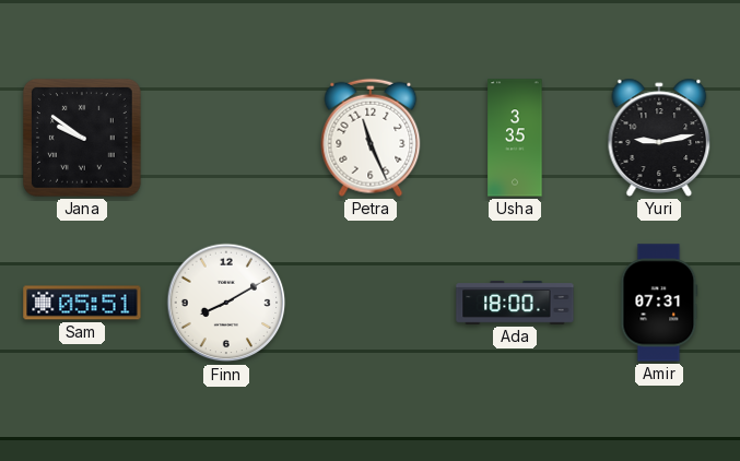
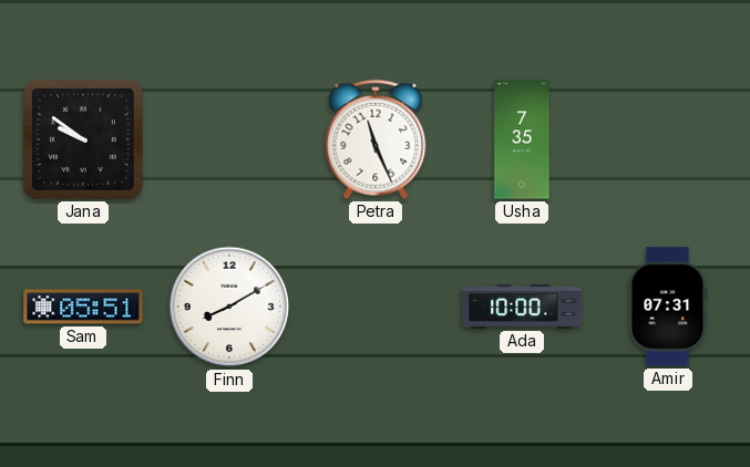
Usha: 3:35 -> 7:35 (522, 139)
Yuri: 9:13 -> none (659, 138)
Ada: 18:00 -> 10:00 (522, 308)
